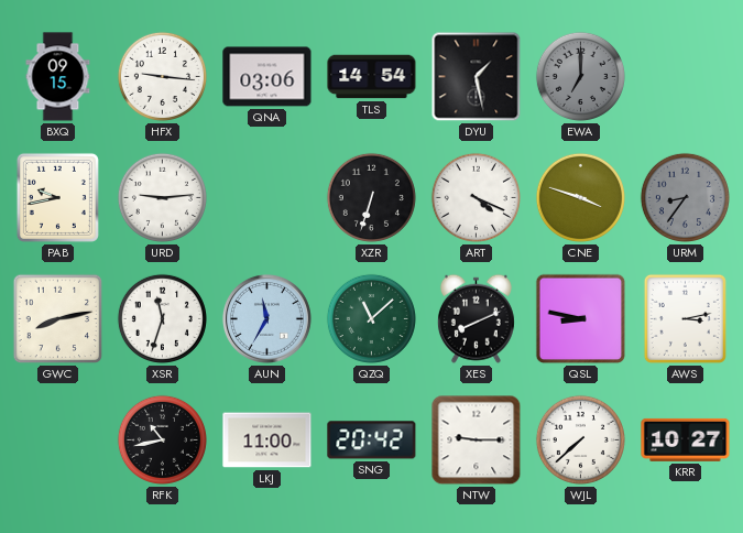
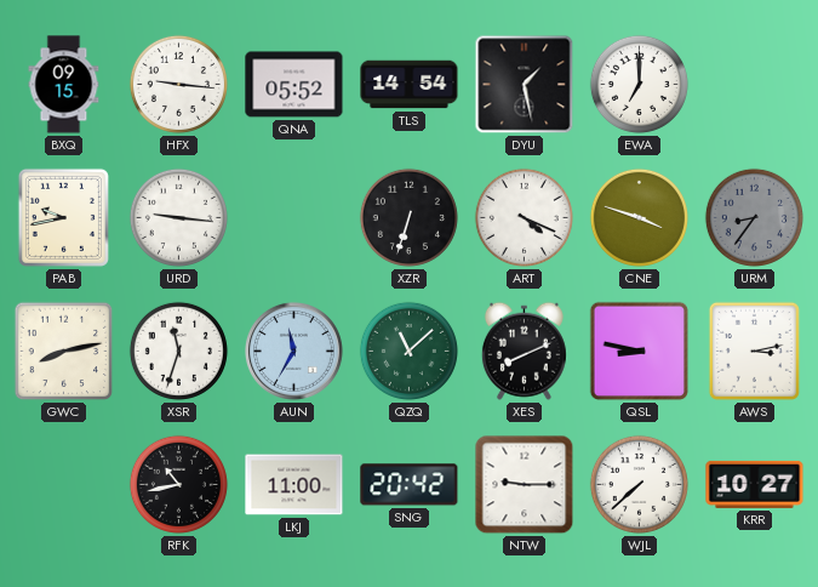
QNA: 03:06 -> 05:52 (294, 85)
EWA dial: grey -> white (639, 84)
URD: 9:14 -> 9:16 (178, 217)
